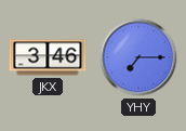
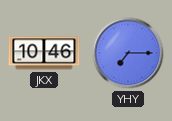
JKX: 3:46 -> 10:46 (44, 53)
